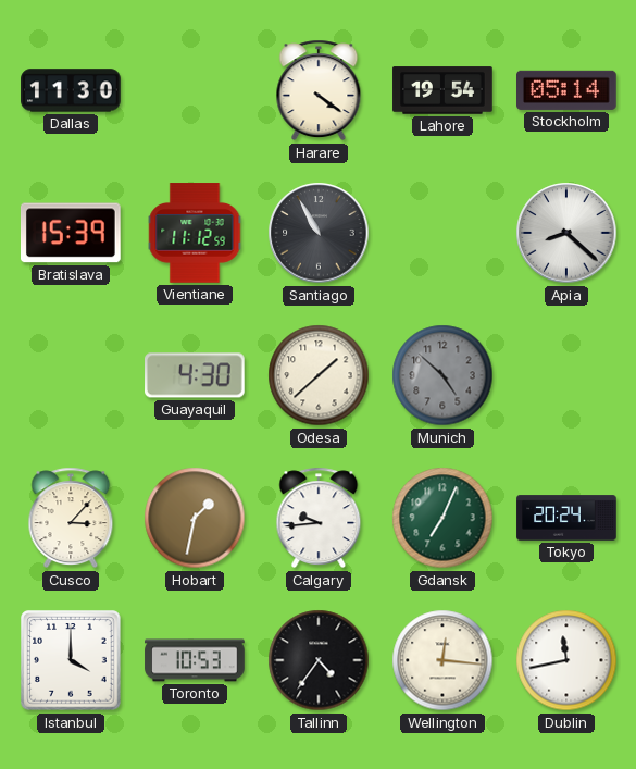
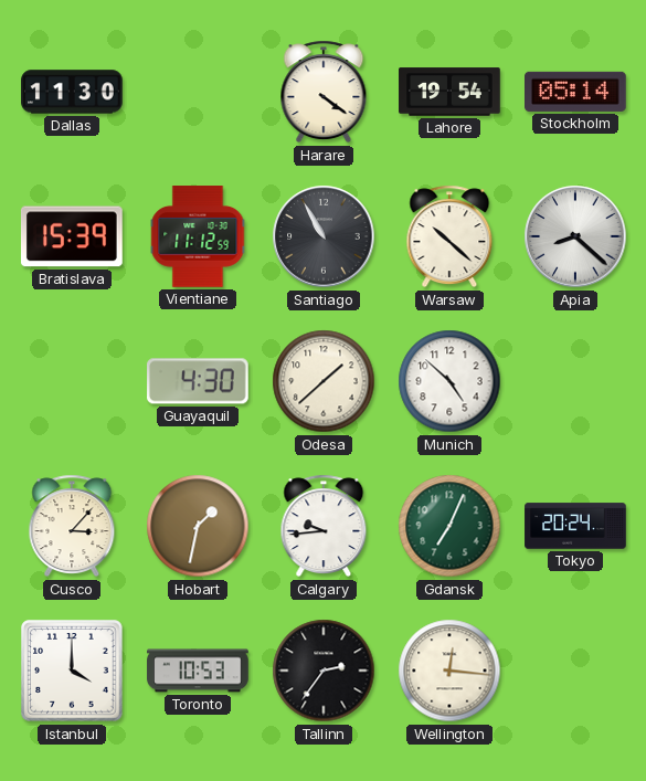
Warsaw: none -> 10:22 (449, 236)
Munich dial: grey -> white (449, 381)
Tallinn: 4:36 -> 2:36 (324, 671)
Dublin: 11:43 -> none (566, 660)
